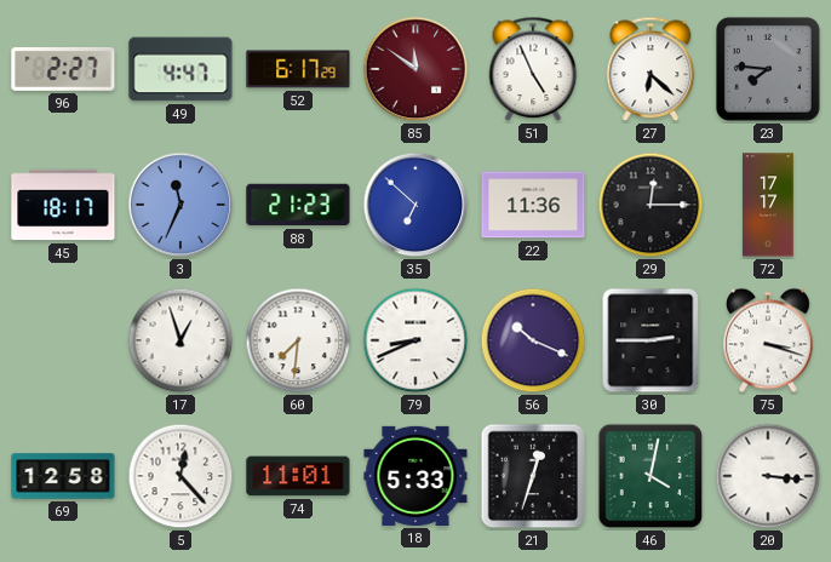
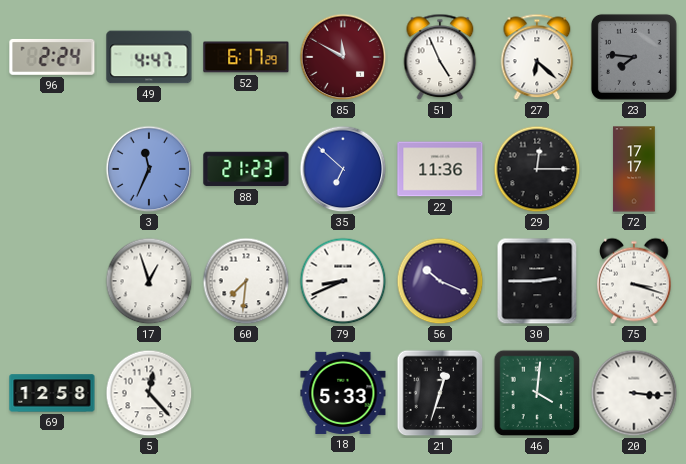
96: 2:27 -> 2:24 (52, 57)
85: 11:51 -> 11:50 (343, 57)
45: 18:17 -> none (63, 205)
74: 11:01 -> none (298, 476)
46: 4:02 -> 4:01 (537, 393)
